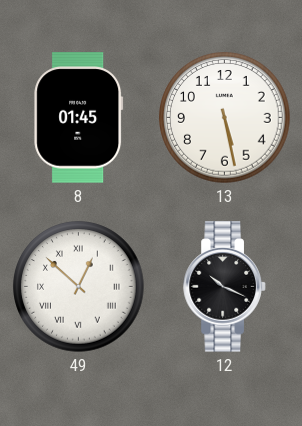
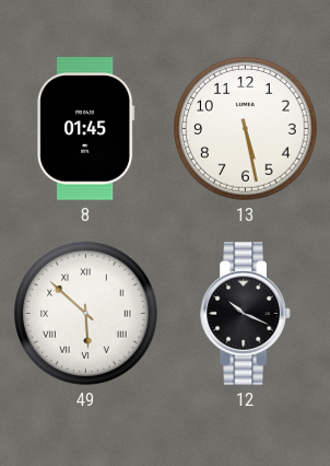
49: 12:52 -> 5:52 (86, 314)
